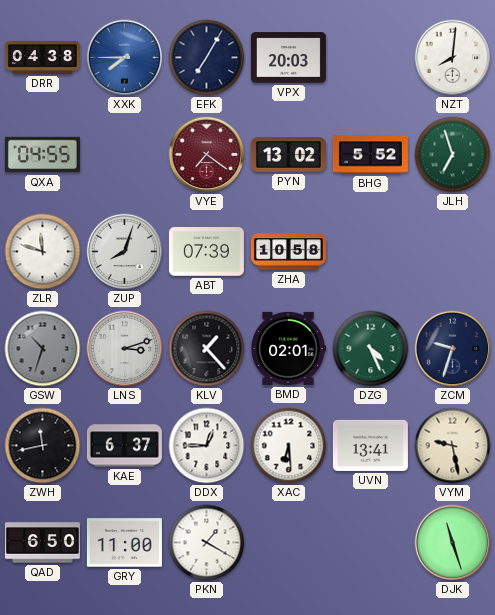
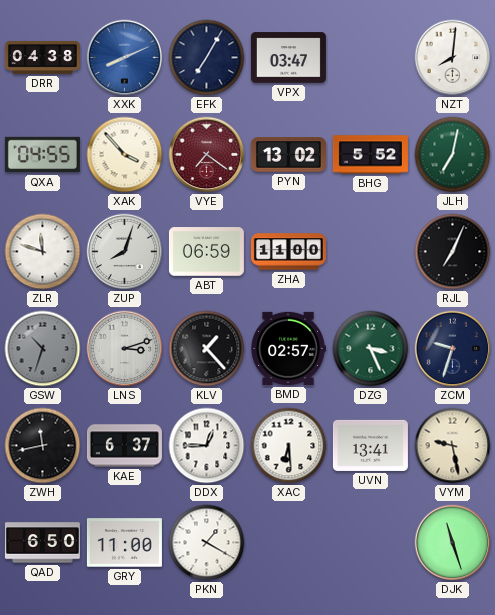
XXK: 7:45 -> 8:11 (125, 58)
VPX: 20:03 -> 03:47 (288, 58)
XAK: none -> 3:53 (125, 155)
JLH: 6:57 -> 7:02 (453, 155)
ABT: 07:39 -> 06:59 (206, 252)
ZHA: 10:58 -> 11:00 (288, 252)
RJL: none -> 7:04 (453, 252)
BMD: 02:01 -> 02:57 (288, 348)
DZG: 4:26 -> 3:26 (371, 349)
